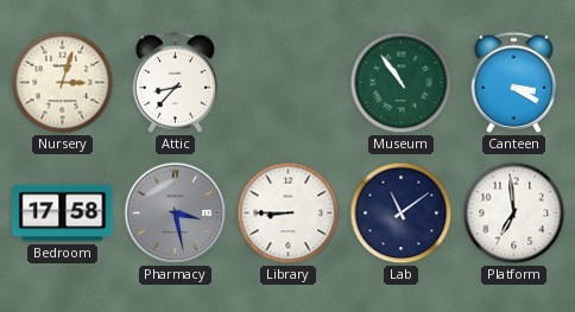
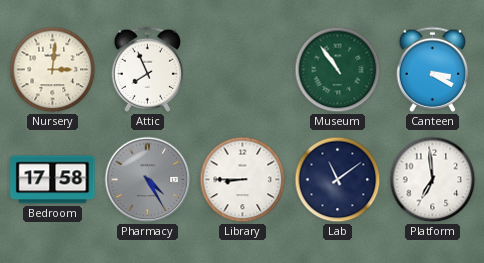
Nursery: 3:03 -> 3:01 (53, 70)
Attic: 8:37 -> 7:56 (148, 69)
Pharmacy: 3:28 -> 4:25 (148, 180)
